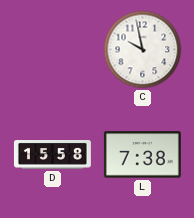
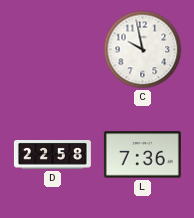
D: 15:58 -> 22:58 (52, 155)
L: 7:38 -> 7:36 (142, 155)
